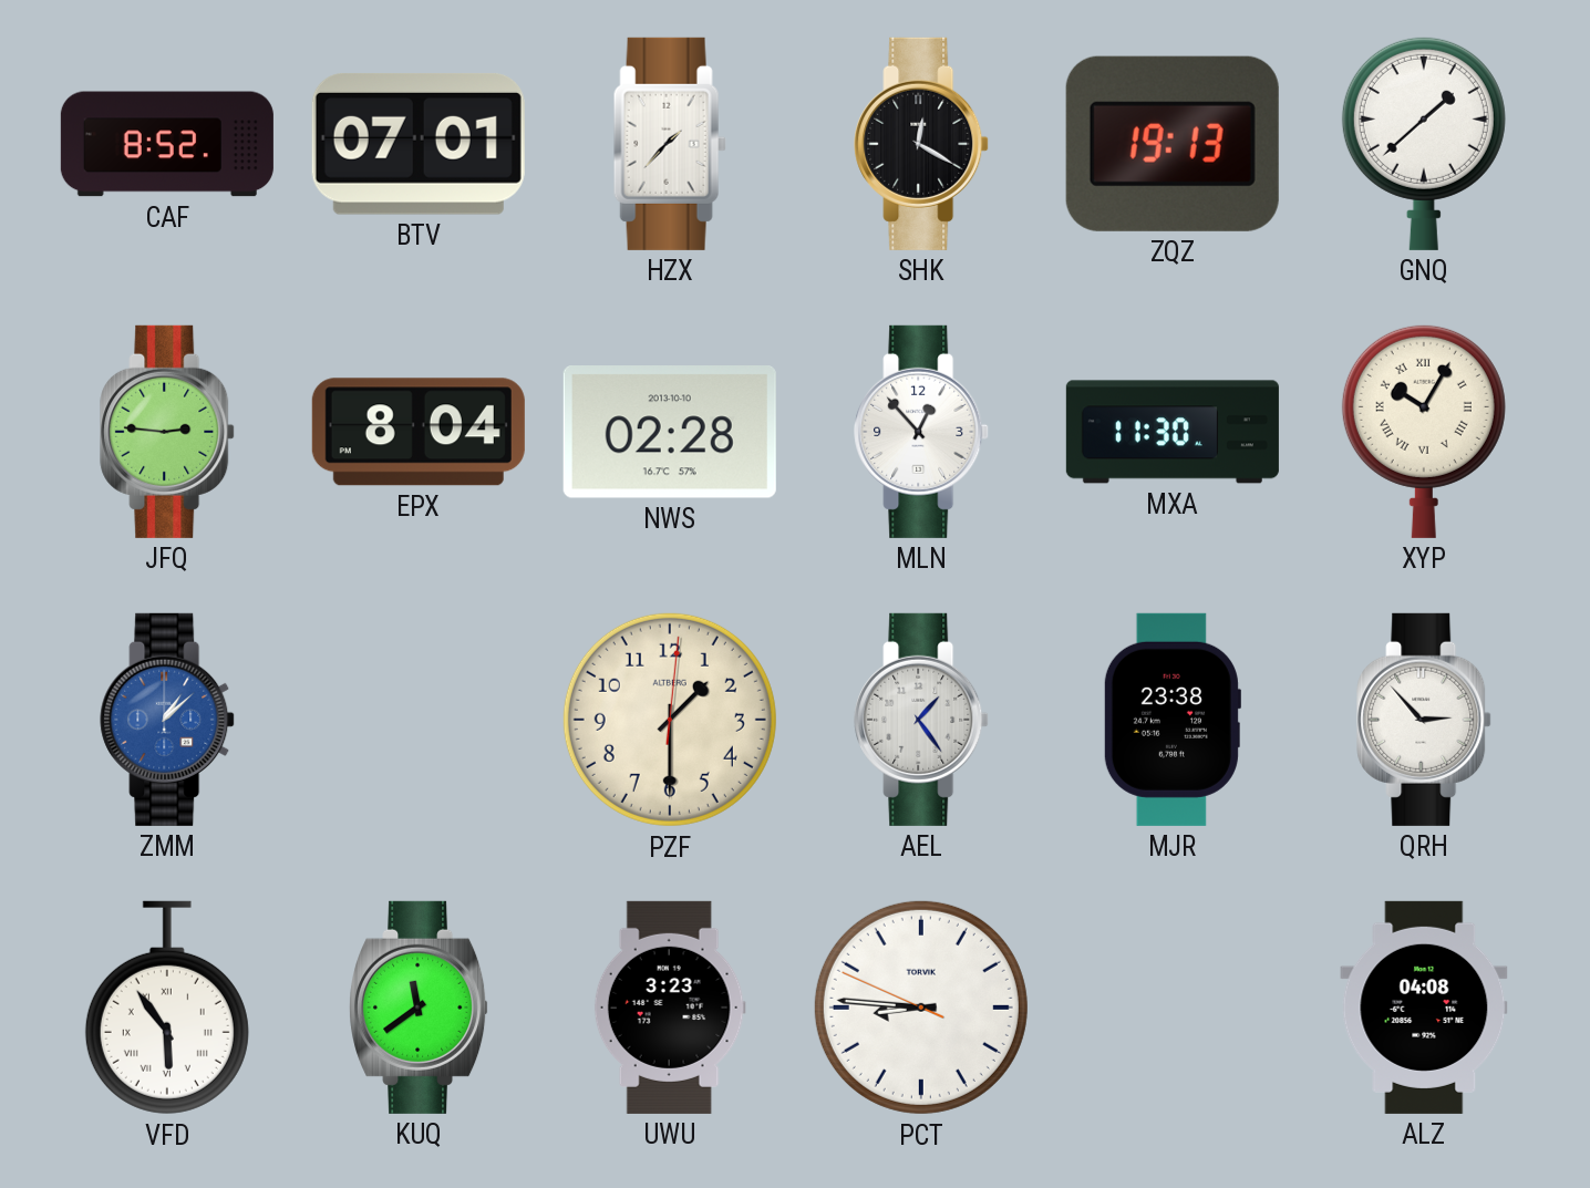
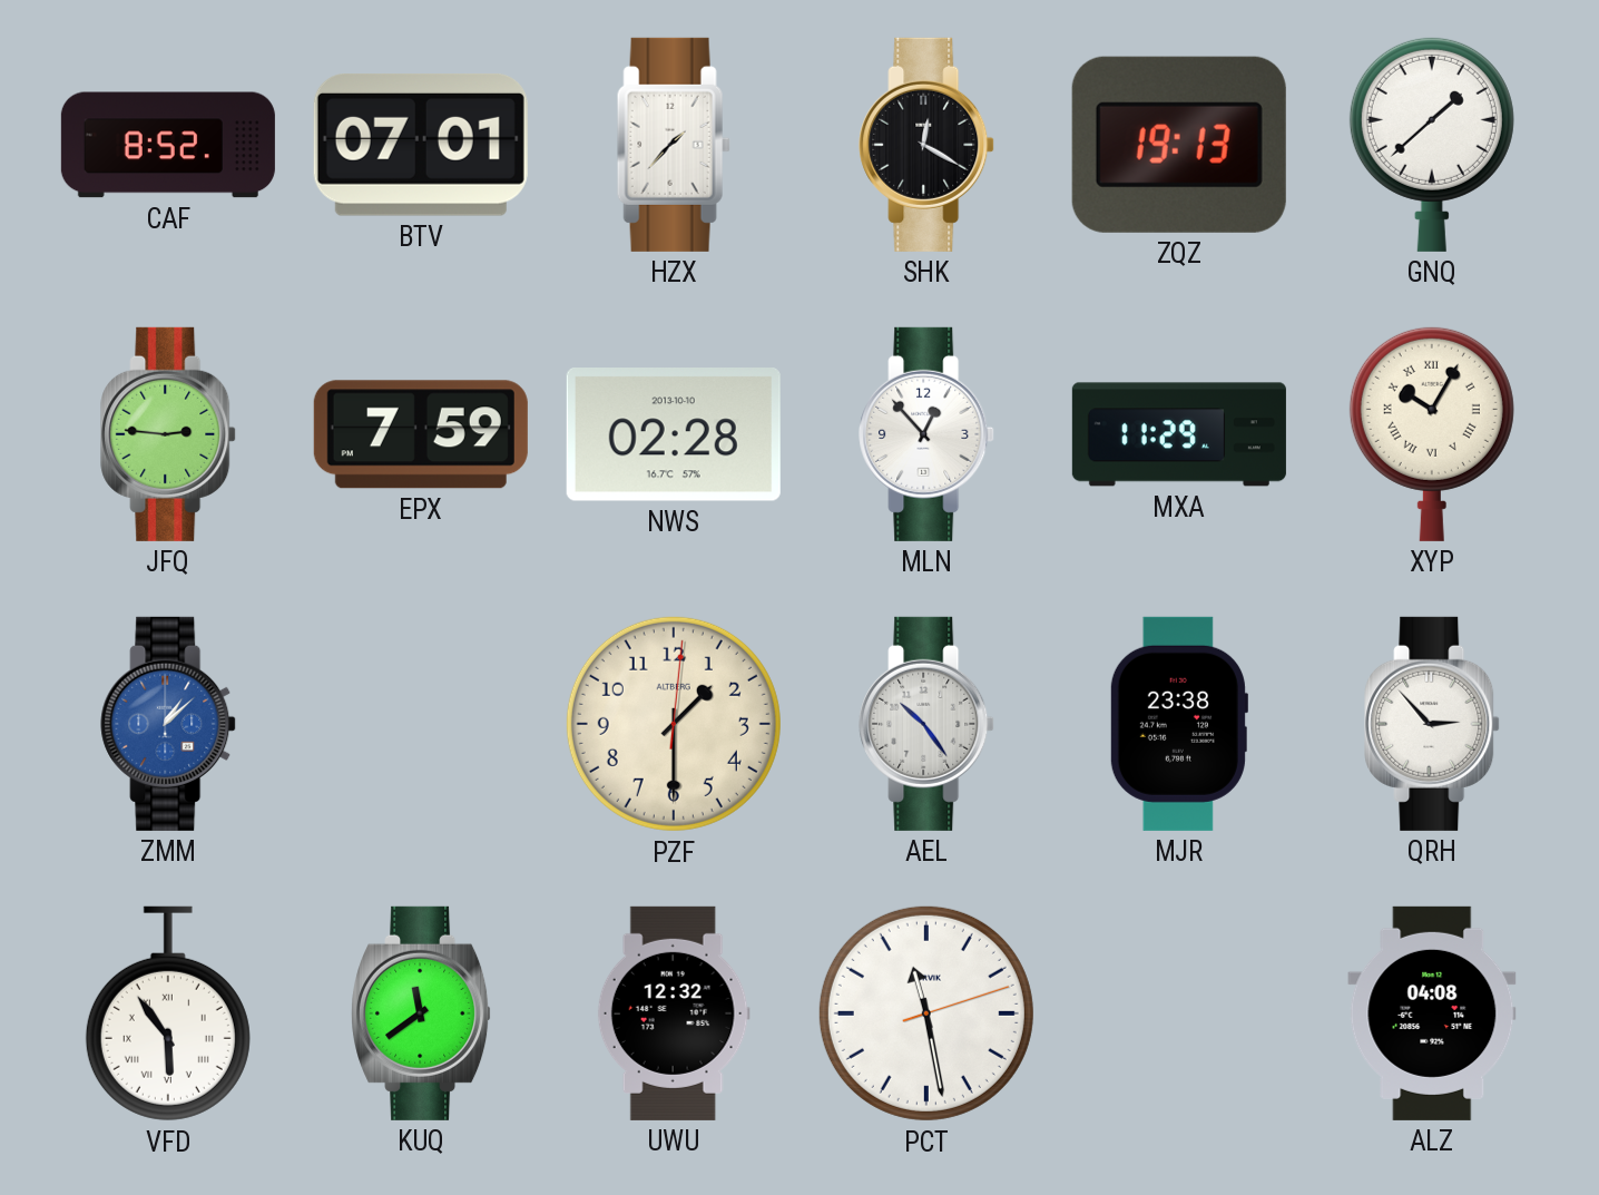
EPX: 8:04 -> 7:59 (421, 434)
MXA: 11:30 -> 11:29 (1179, 434)
AEL: 1:24 -> 10:24 (926, 724)
UWU: 3:23 -> 12:32 (674, 1013)
PCT: 8:45 -> 11:28 (926, 1013)
